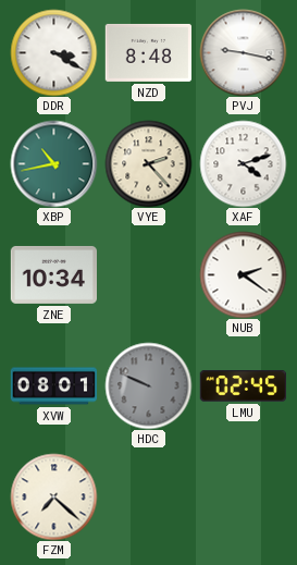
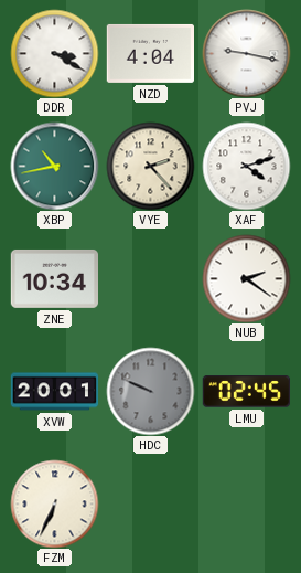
NZD: 8:48 -> 4:04 (150, 53)
XVW: 08:01 -> 20:01 (54, 392)
FZM: 7:22 -> 6:34 (54, 503)
